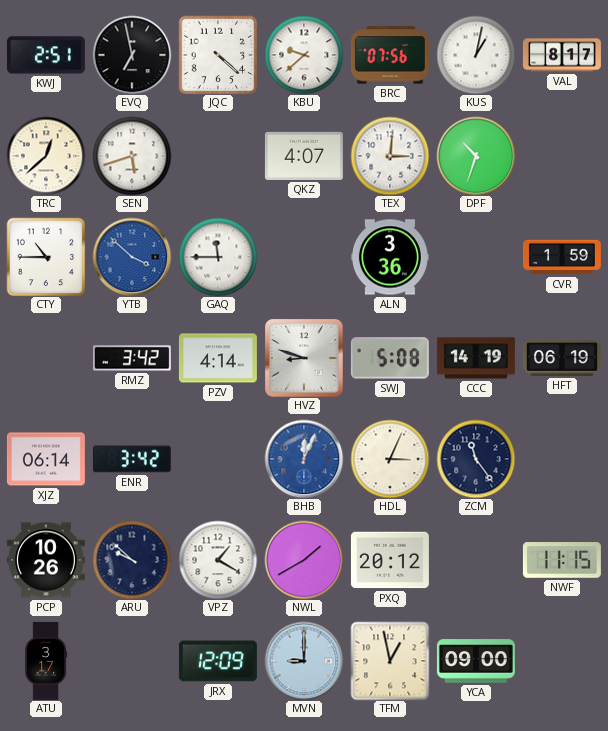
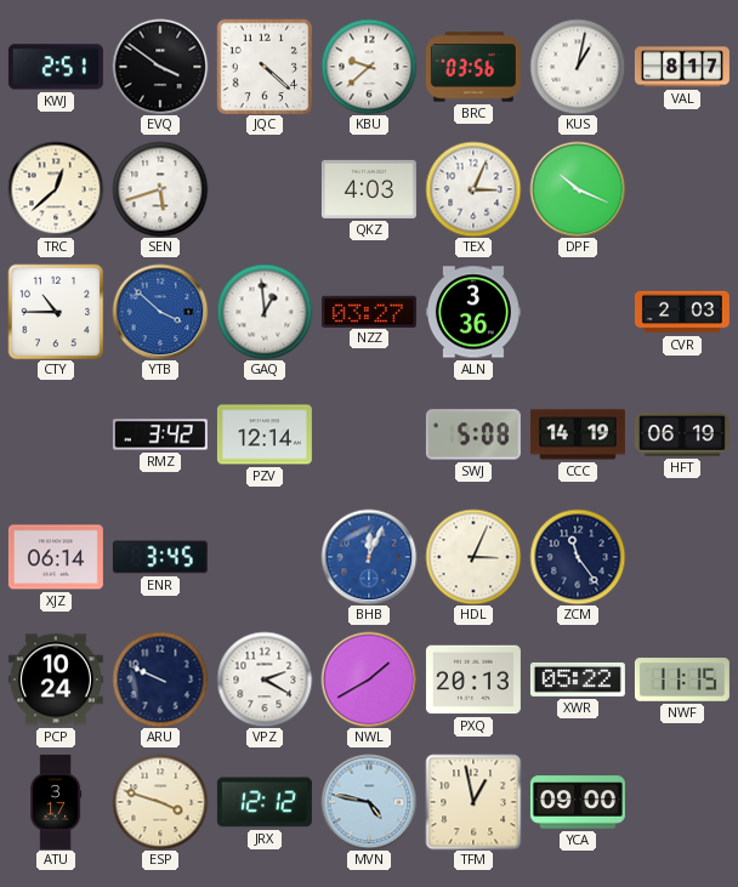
EVQ: 6:58 -> 3:51 (160, 67)
BRC: 07:56 -> 03:56 (473, 67)
QKZ: 4:07 -> 4:03 (369, 189)
TEX: 3:01 -> 3:04 (473, 189)
DPF: 10:33 -> 10:19 (578, 189)
GAQ: 11:45 -> 12:59 (265, 312)
NZZ: none -> 03:27 (369, 311)
CVR: 1:59 -> 2:03 (682, 312)
PZV: 4:14 -> 12:14 (265, 434)
HVZ: 8:48 -> none (304, 358)
ENR: 3:42 -> 3:45 (160, 557)
PCP: 10:26 -> 10:24 (56, 680)
ARU: 9:52 -> 9:49 (160, 680)
VPZ: 1:20 -> 2:20 (265, 680)
PXQ: 20:12 -> 20:13 (473, 680)
XWR: none -> 05:22 (578, 680)
ESP: none -> 3:48 (160, 802)
JRX: 12:09 -> 12:12 (265, 802)
MVN: 9:00 -> 4:47 (369, 802)
